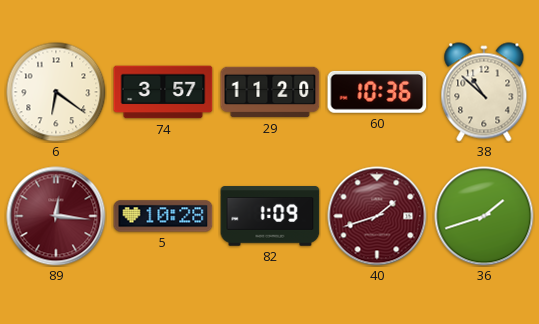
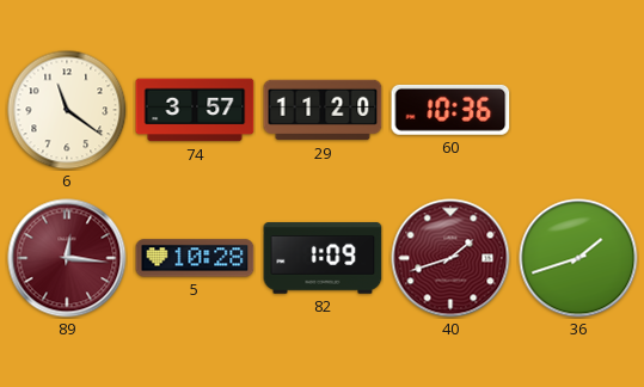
6: 6:21 -> 11:21 (67, 110)
38: 10:52 -> none (484, 92)
